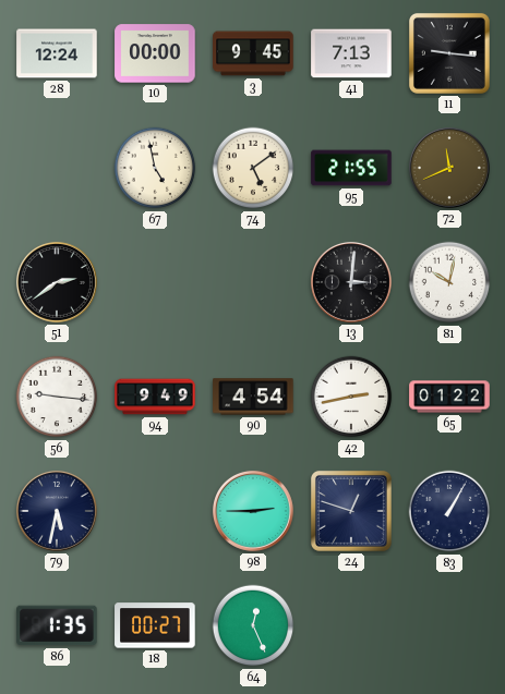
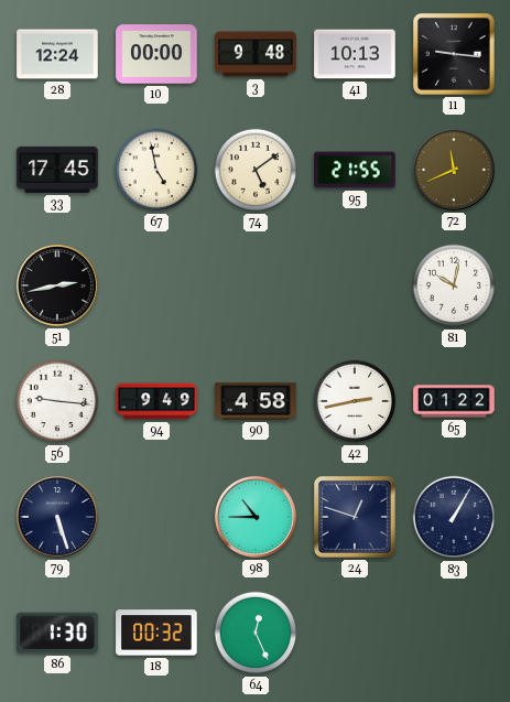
3: 9:45 -> 9:48 (256, 54)
41: 7:13 -> 10:13 (355, 54)
33: none -> 17:45 (57, 170)
51: 2:39 -> 2:43 (57, 285)
13: 3:01 -> none (351, 282)
90: 4:54 -> 4:58 (256, 401)
79: 5:32 -> 5:27 (57, 517)
98: 2:45 -> 10:45 (256, 517)
86: 1:35 -> 1:30 (57, 633)
18: 00:27 -> 00:32 (156, 633)
